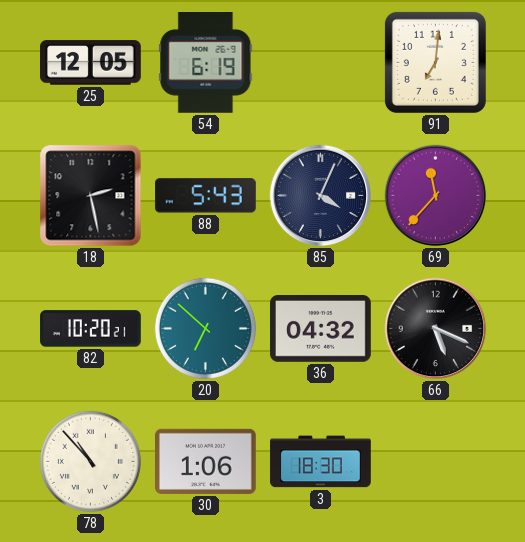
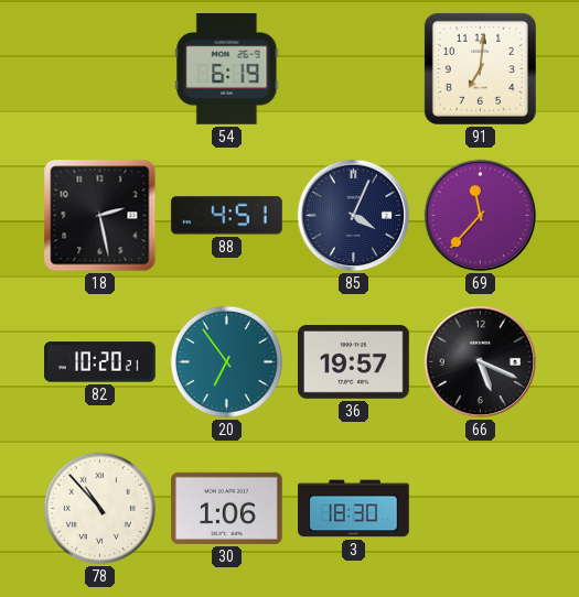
25: 12:05 -> none (91, 63)
88: 5:43 -> 4:51 (226, 216)
20: 6:52 -> 6:54 (226, 361)
36: 04:32 -> 19:57 (354, 362)
